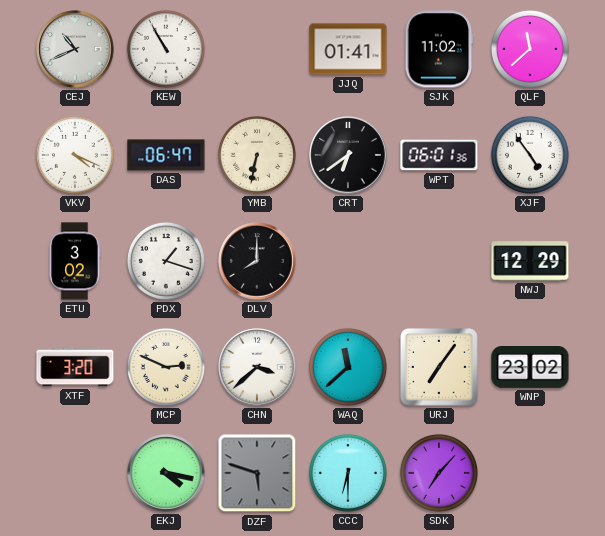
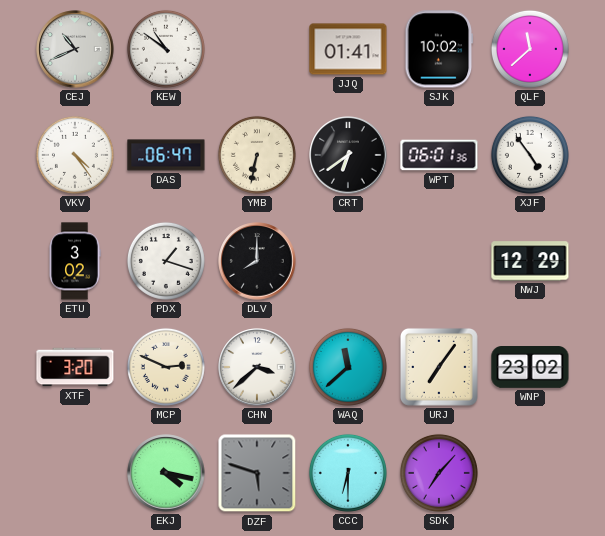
KEW: 10:55 -> 10:51 (166, 49)
SJK: 11:02 -> 10:02 (439, 49)
VKV: 4:19 -> 4:24 (75, 155)
